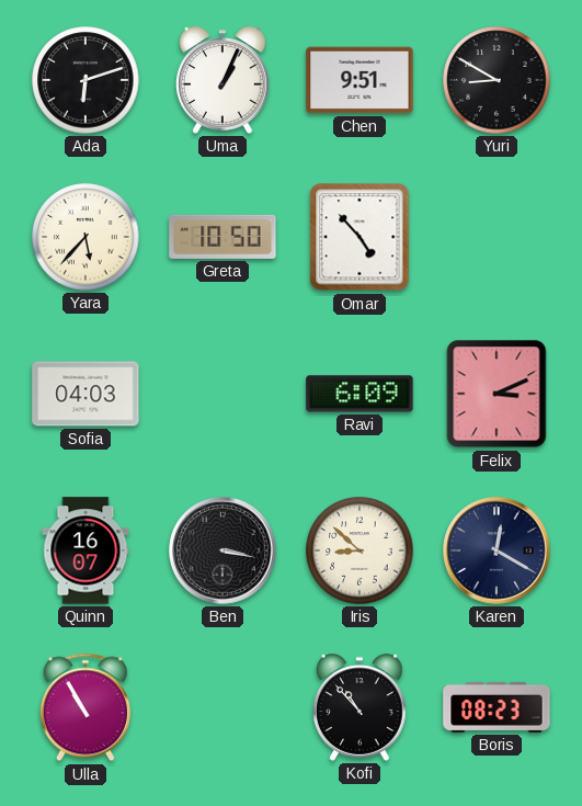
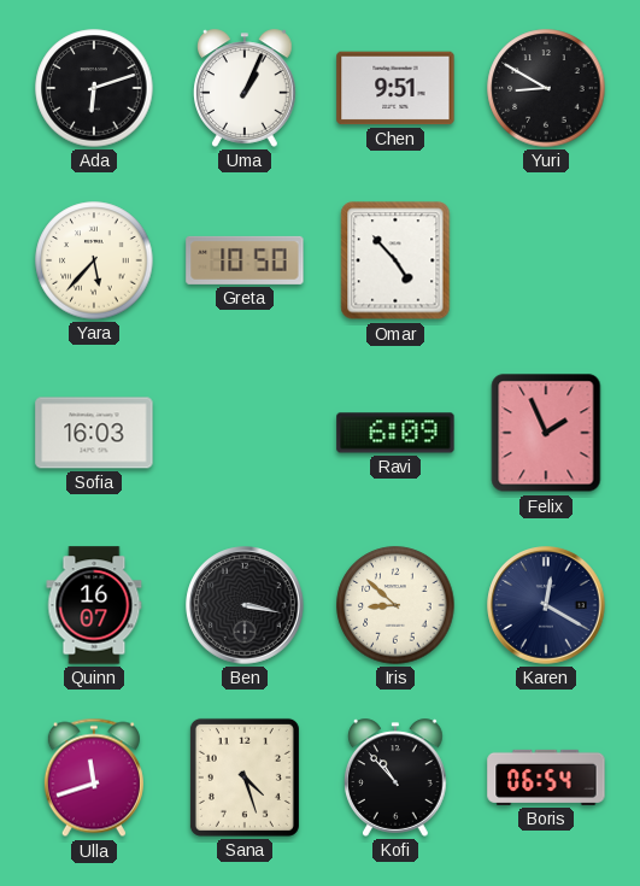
Sofia: 04:03 -> 16:03 (94, 433)
Felix: 3:11 -> 1:56 (546, 433)
Ulla: 10:55 -> 11:42 (94, 778)
Sana: none -> 4:27 (245, 778)
Boris: 08:23 -> 06:54 (546, 778)
